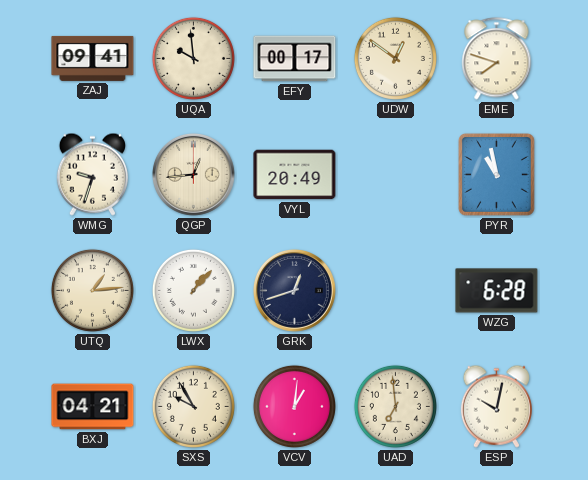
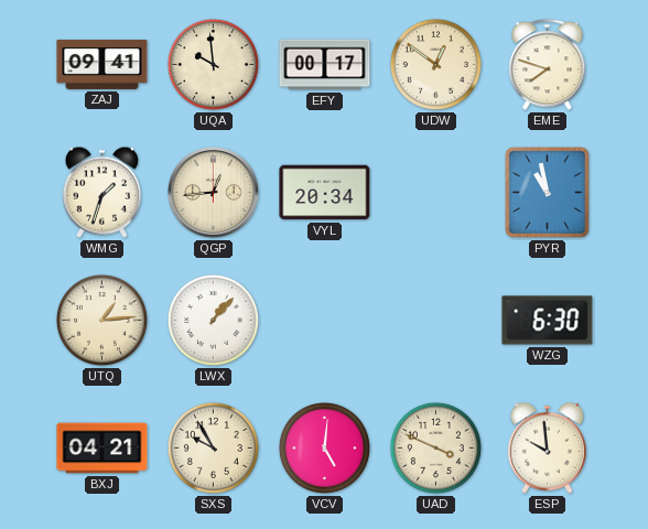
WMG: 9:33 -> 1:33 (101, 192)
VYL: 20:49 -> 20:34 (325, 193)
GRK: 12:42 -> none (294, 290)
WZG: 6:28 -> 6:30 (548, 321)
VCV: 1:01 -> 5:01 (324, 447)
UAD: 6:59 -> 3:49 (435, 447)
ESP: 10:02 -> 9:59 (547, 447)
